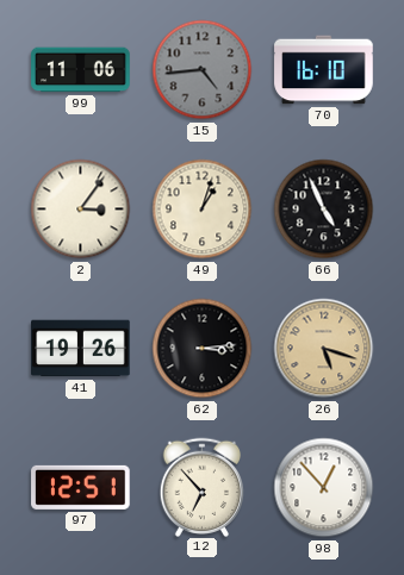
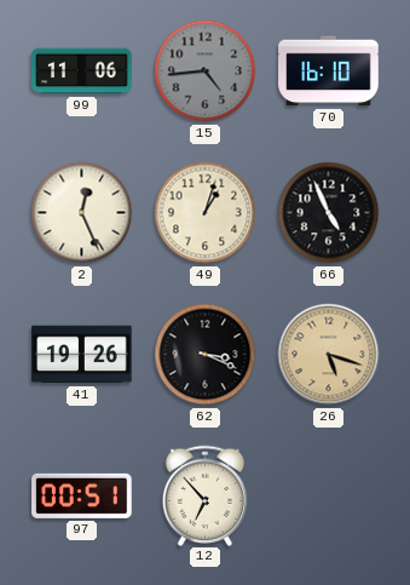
2: 3:06 -> 12:26 (82, 213)
62: 3:14 -> 3:19 (206, 355)
97: 12:51 -> 00:51 (82, 495)
98: 12:53 -> none (324, 488)
